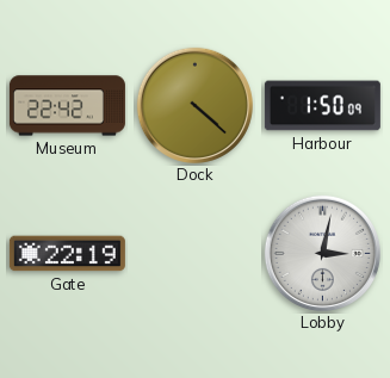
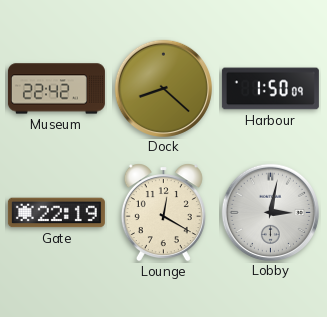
Dock: 4:22 -> 8:22 (163, 88)
Lounge: none -> 12:20 (163, 213)
